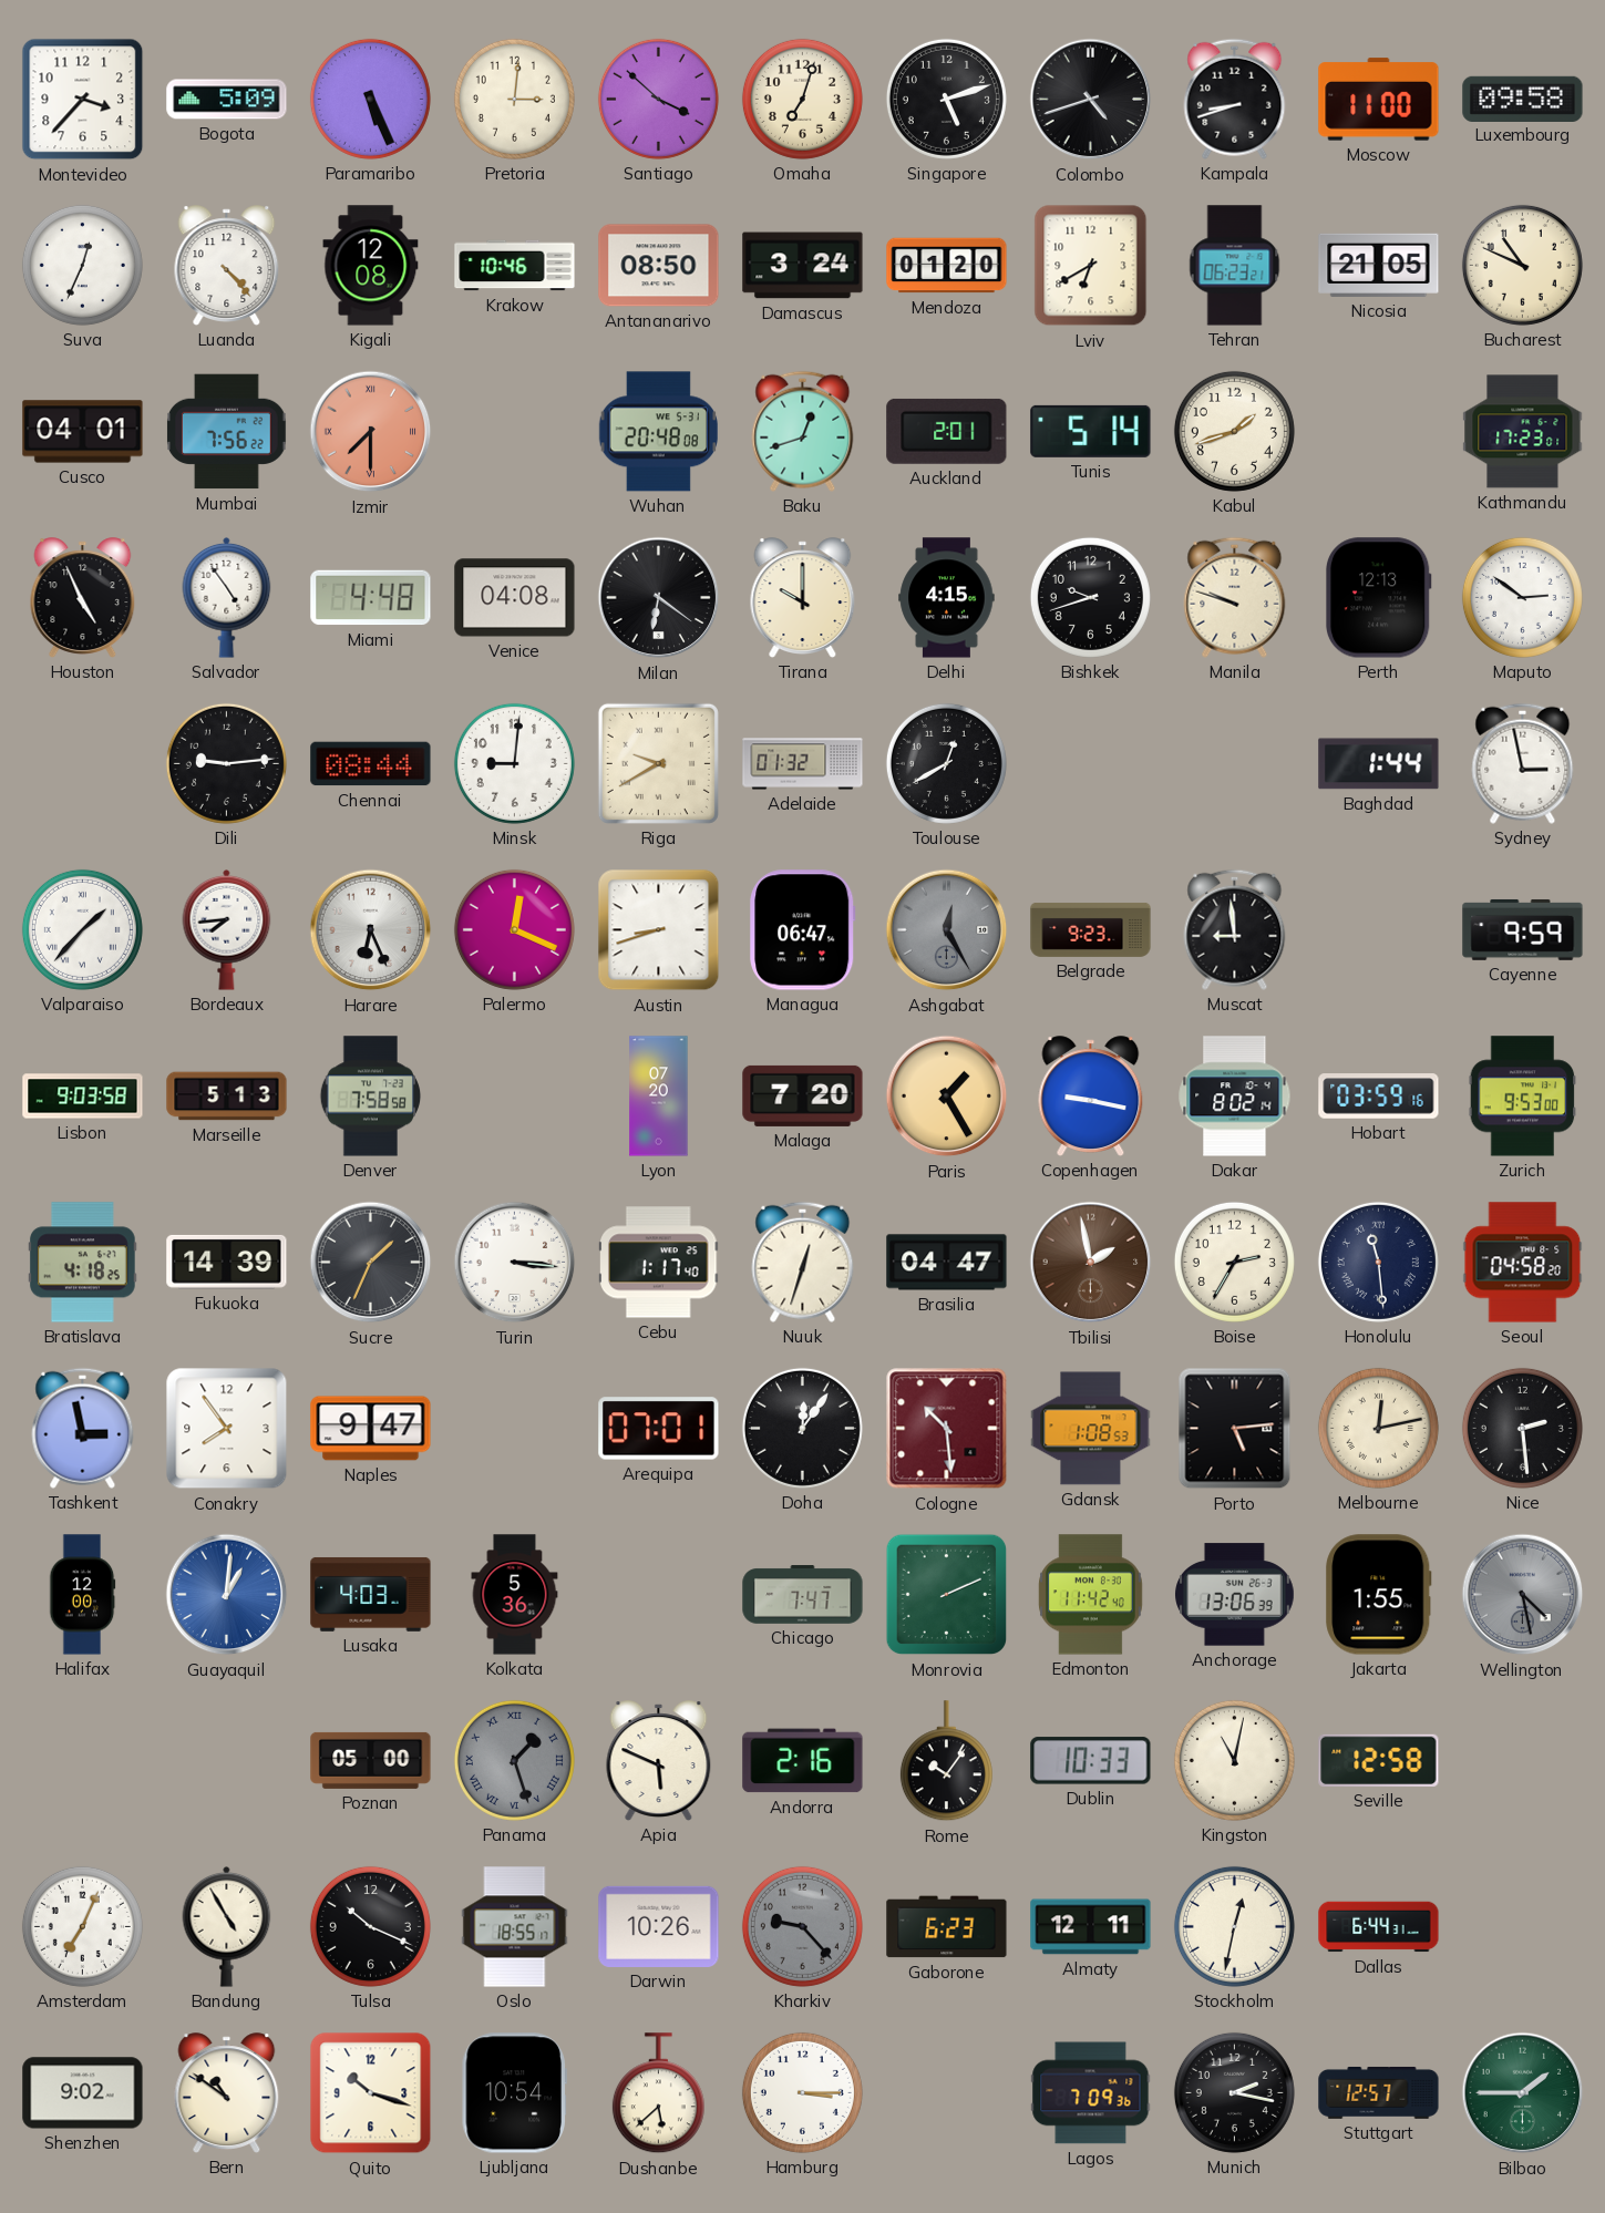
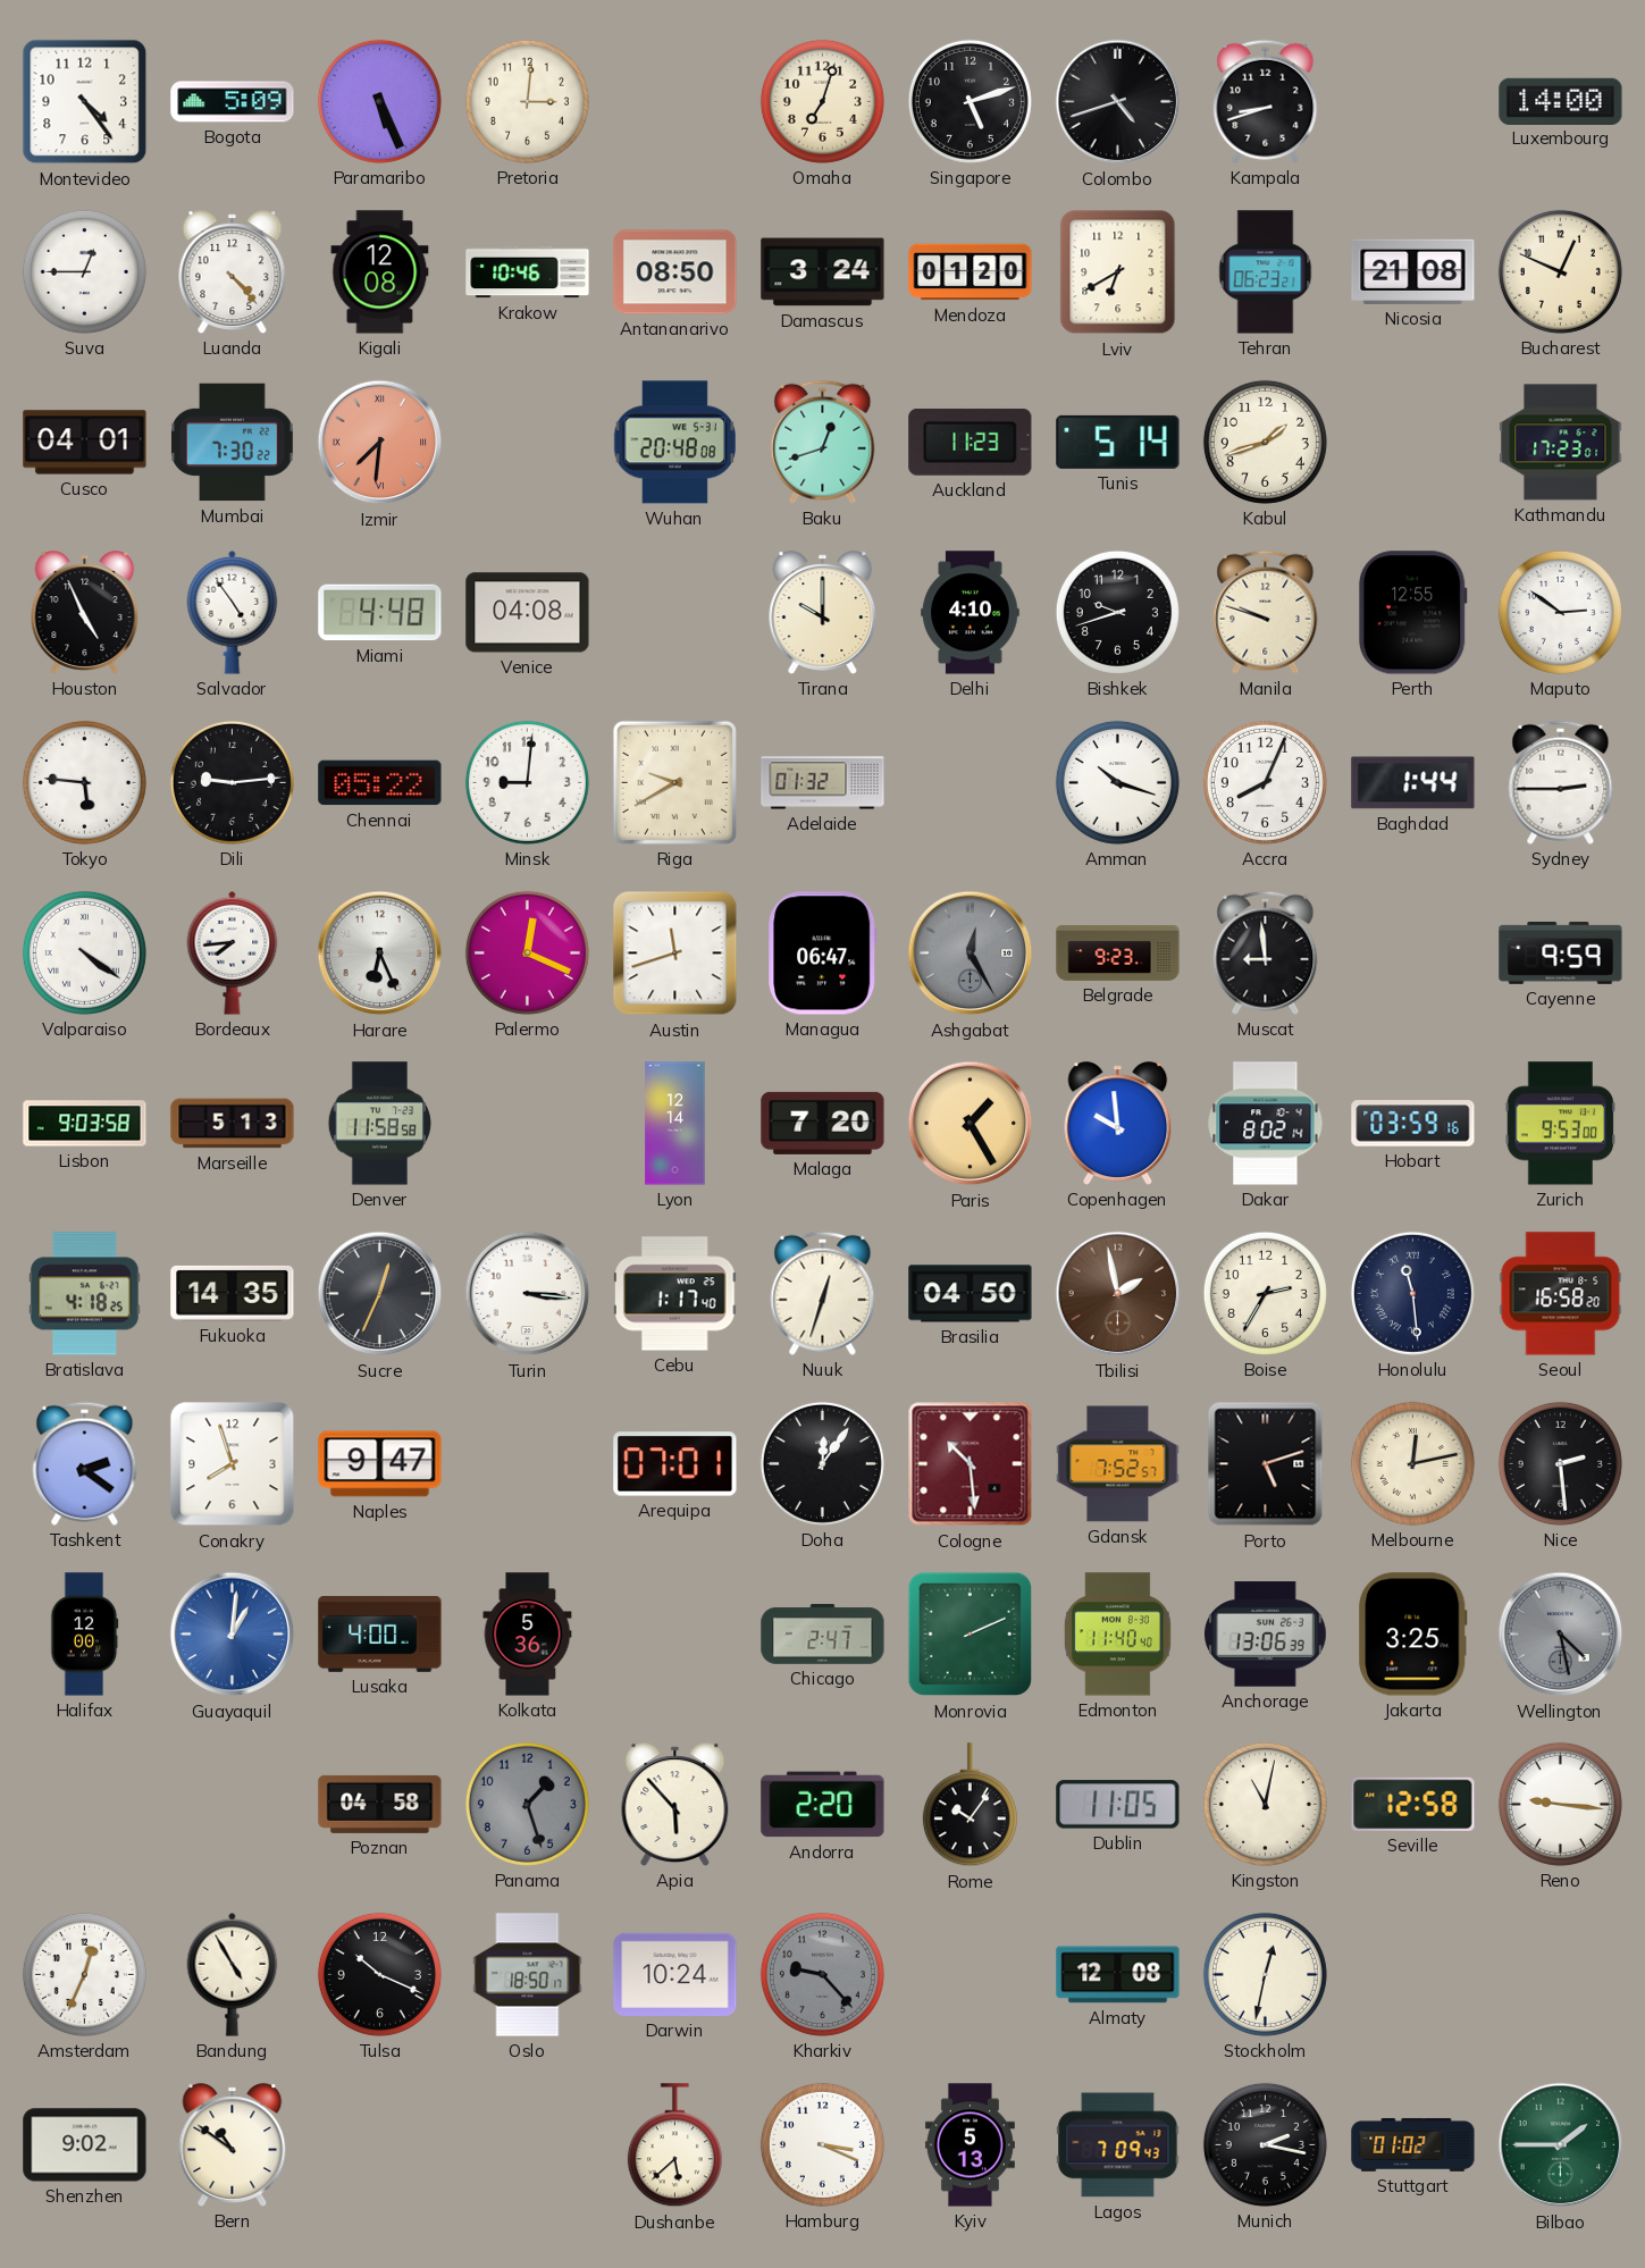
Montevideo: 3:37 -> 4:24 (85, 102)
Santiago: 3:52 -> none (658, 99)
Moscow: 11:00 -> none (1379, 100)
Luxembourg: 09:58 -> 14:00 (1561, 101)
Suva: 12:34 -> 12:45 (84, 271)
Nicosia: 21:05 -> 21:08 (1413, 271)
Bucharest: 10:49 -> 12:49 (1560, 271)
Mumbai: 7:56 -> 7:30 (233, 443)
Izmir: 7:30 -> 7:31 (380, 443)
Auckland: 2:01 -> 11:23 (971, 442)
Milan: 6:21 -> none (659, 598)
Delhi: 4:15 -> 4:10 (971, 613)
Perth: 12:13 -> 12:55 (1412, 613)
Tokyo: none -> 5:46 (84, 782)
Chennai: 08:44 -> 05:22 (380, 783)
Toulouse: 12:40 -> none (946, 763)
Amman: none -> 10:18 (1117, 782)
Accra: none -> 8:04 (1265, 782)
Sydney: 2:58 -> 2:45 (1561, 782)
Valparaiso: 1:37 -> 4:21 (84, 952)
Austin: 8:42 -> 11:42 (675, 954)
Denver: 7:58 -> 11:58 (380, 1124)
Lyon: 07:20 -> 12:14 (675, 1124)
Copenhagen: 9:17 -> 9:59 (1118, 1124)
Fukuoka: 14:39 -> 14:35 (233, 1293)
Sucre: 1:34 -> 12:34 (380, 1294)
Brasilia: 04:47 -> 04:50 (971, 1294)
Seoul: 04:58 -> 16:58 (1561, 1294)
Tashkent: 2:58 -> 2:21 (85, 1463)
Conakry: 7:54 -> 7:57 (233, 1464)
Gdansk: 1:08 -> 7:52 (1118, 1464)
Porto: 5:14 -> 5:12 (1266, 1464)
Lusaka: 4:03 -> 4:00 (380, 1633)
Chicago: 7:47 -> 2:47 (823, 1635)
Edmonton: 11:42 -> 11:40 (1117, 1635)
Jakarta: 1:55 -> 3:25 (1413, 1635)
Poznan: 05:00 -> 04:58 (380, 1804)
Panama numerals: Roman -> Arabic (527, 1804)
Apia: 5:49 -> 5:53 (675, 1805)
Andorra: 2:16 -> 2:20 (823, 1805)
Dublin: 10:33 -> 11:05 (1118, 1805)
Reno: none -> 9:16 (1560, 1804)
Amsterdam: 7:04 -> 12:34 (84, 1974)
Oslo: 18:55 -> 18:50 (528, 1975)
Darwin: 10:26 -> 10:24 (675, 1974)
Gaborone: 6:23 -> none (947, 1927)
Almaty: 12:11 -> 12:08 (1118, 1975)
Dallas: 6:44 -> none (1379, 1927)
Quito: 10:18 -> none (371, 2093)
Ljubljana: 10:54 -> none (514, 2093)
Hamburg: 3:15 -> 3:19 (822, 2144)
Kyiv: none -> 5:13 (970, 2145)
Lagos: 7:09:36 -> 7:09:43 (1118, 2145)
Stuttgart: 12:57 -> 01:02 (1413, 2144)
